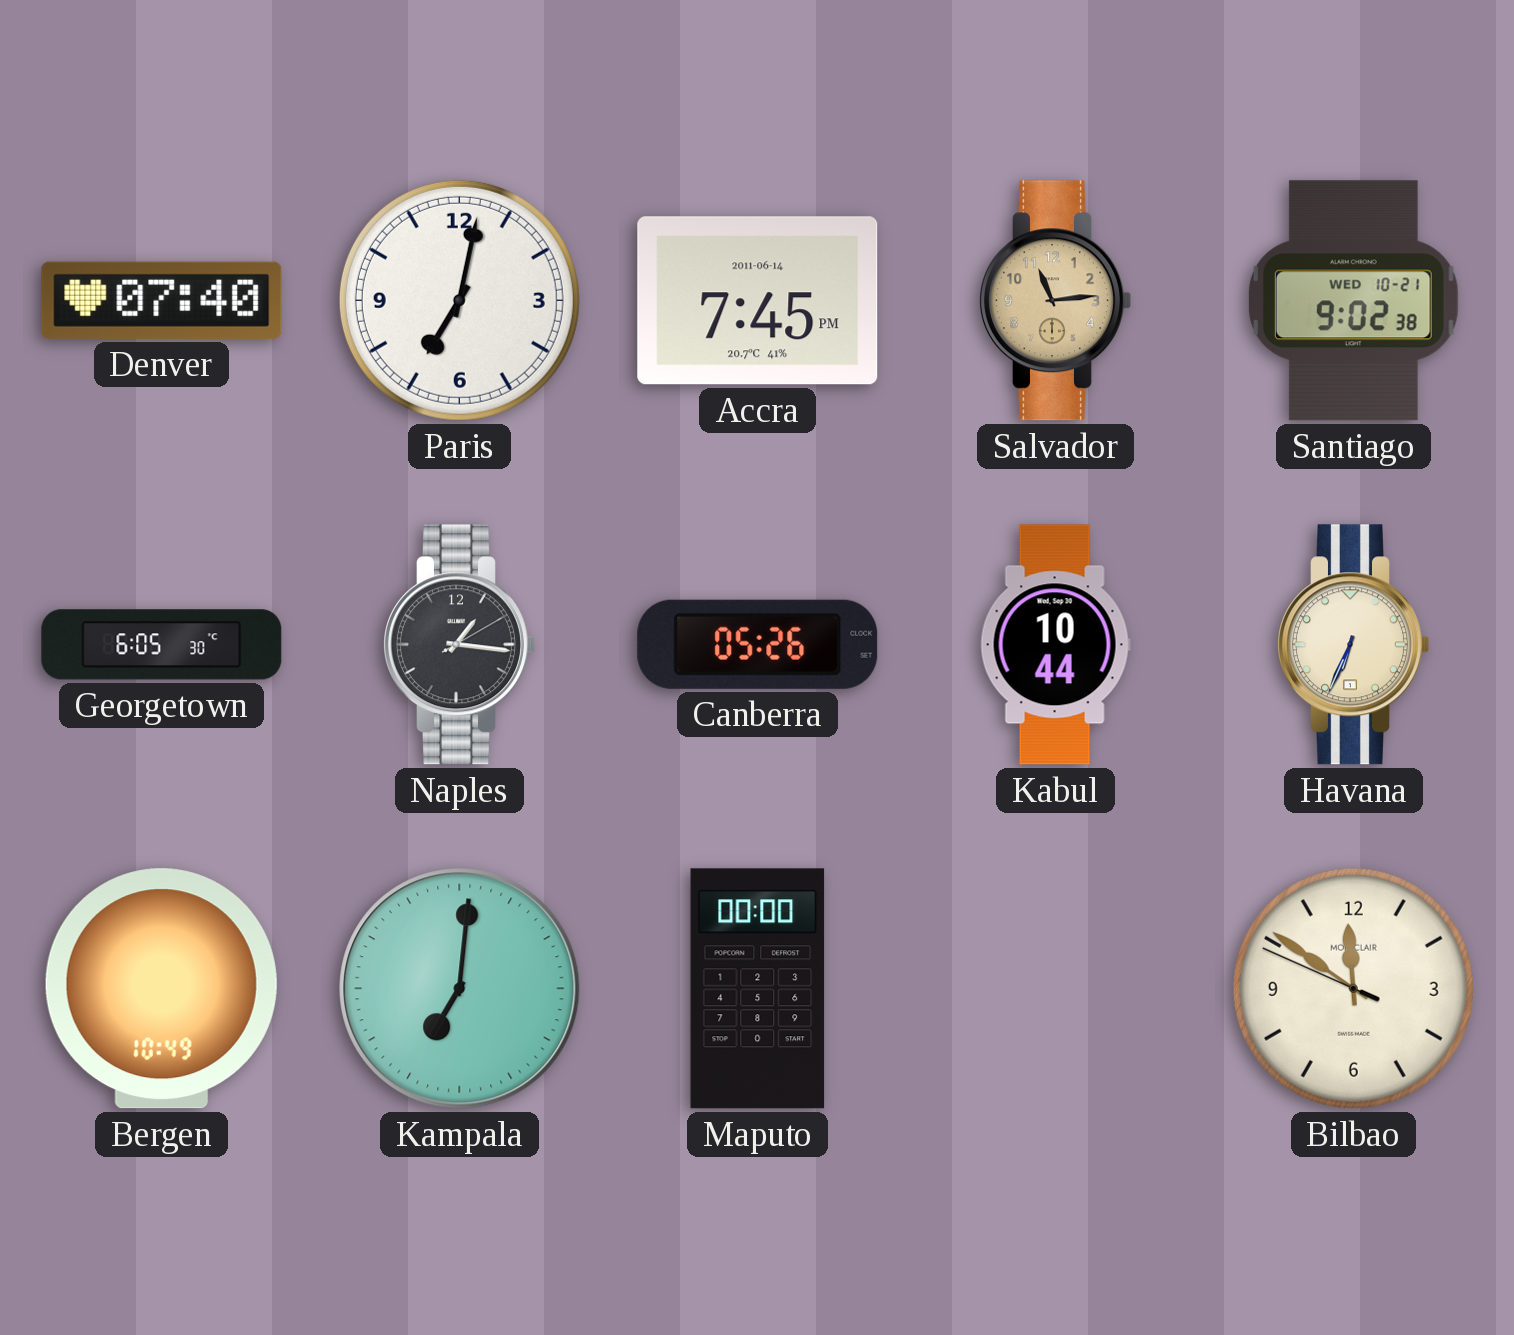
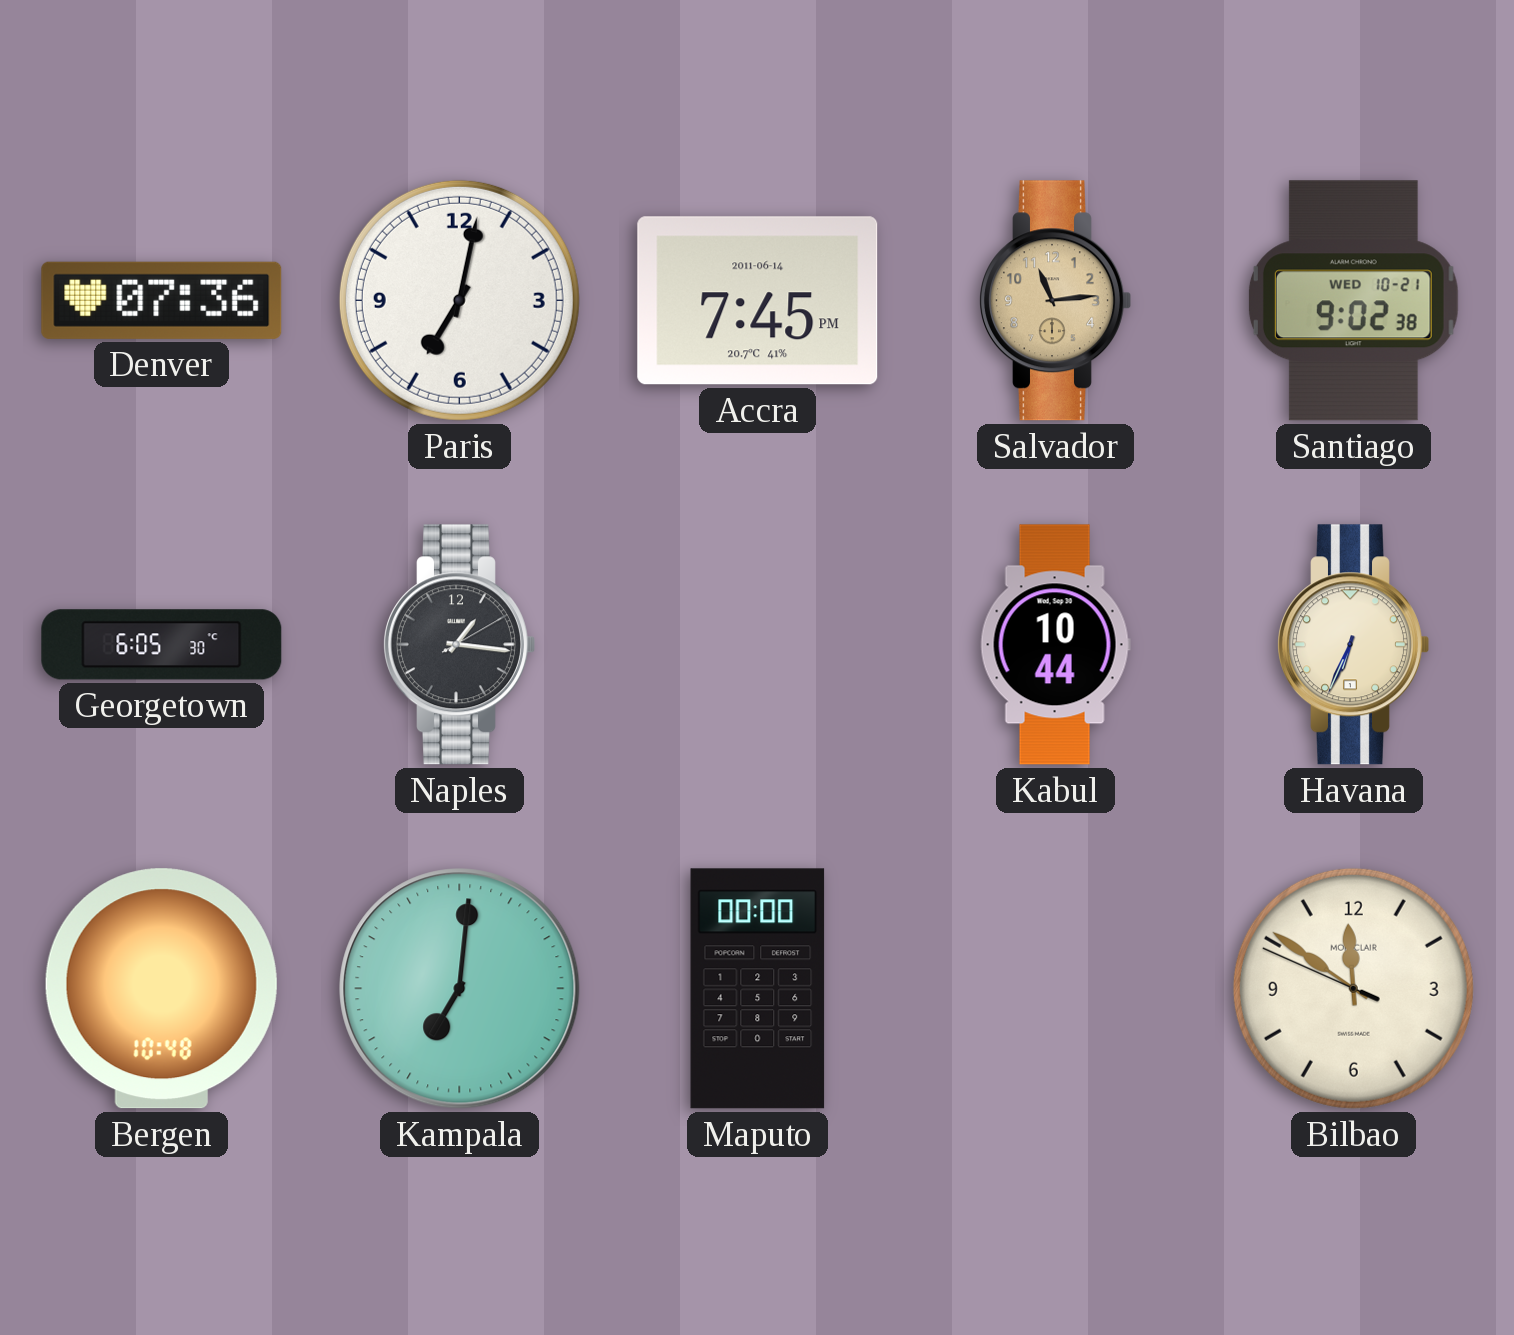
Denver: 07:40 -> 07:36 (162, 300)
Canberra: 05:26 -> none (758, 644)
Bergen: 10:49 -> 10:48 (161, 989)
